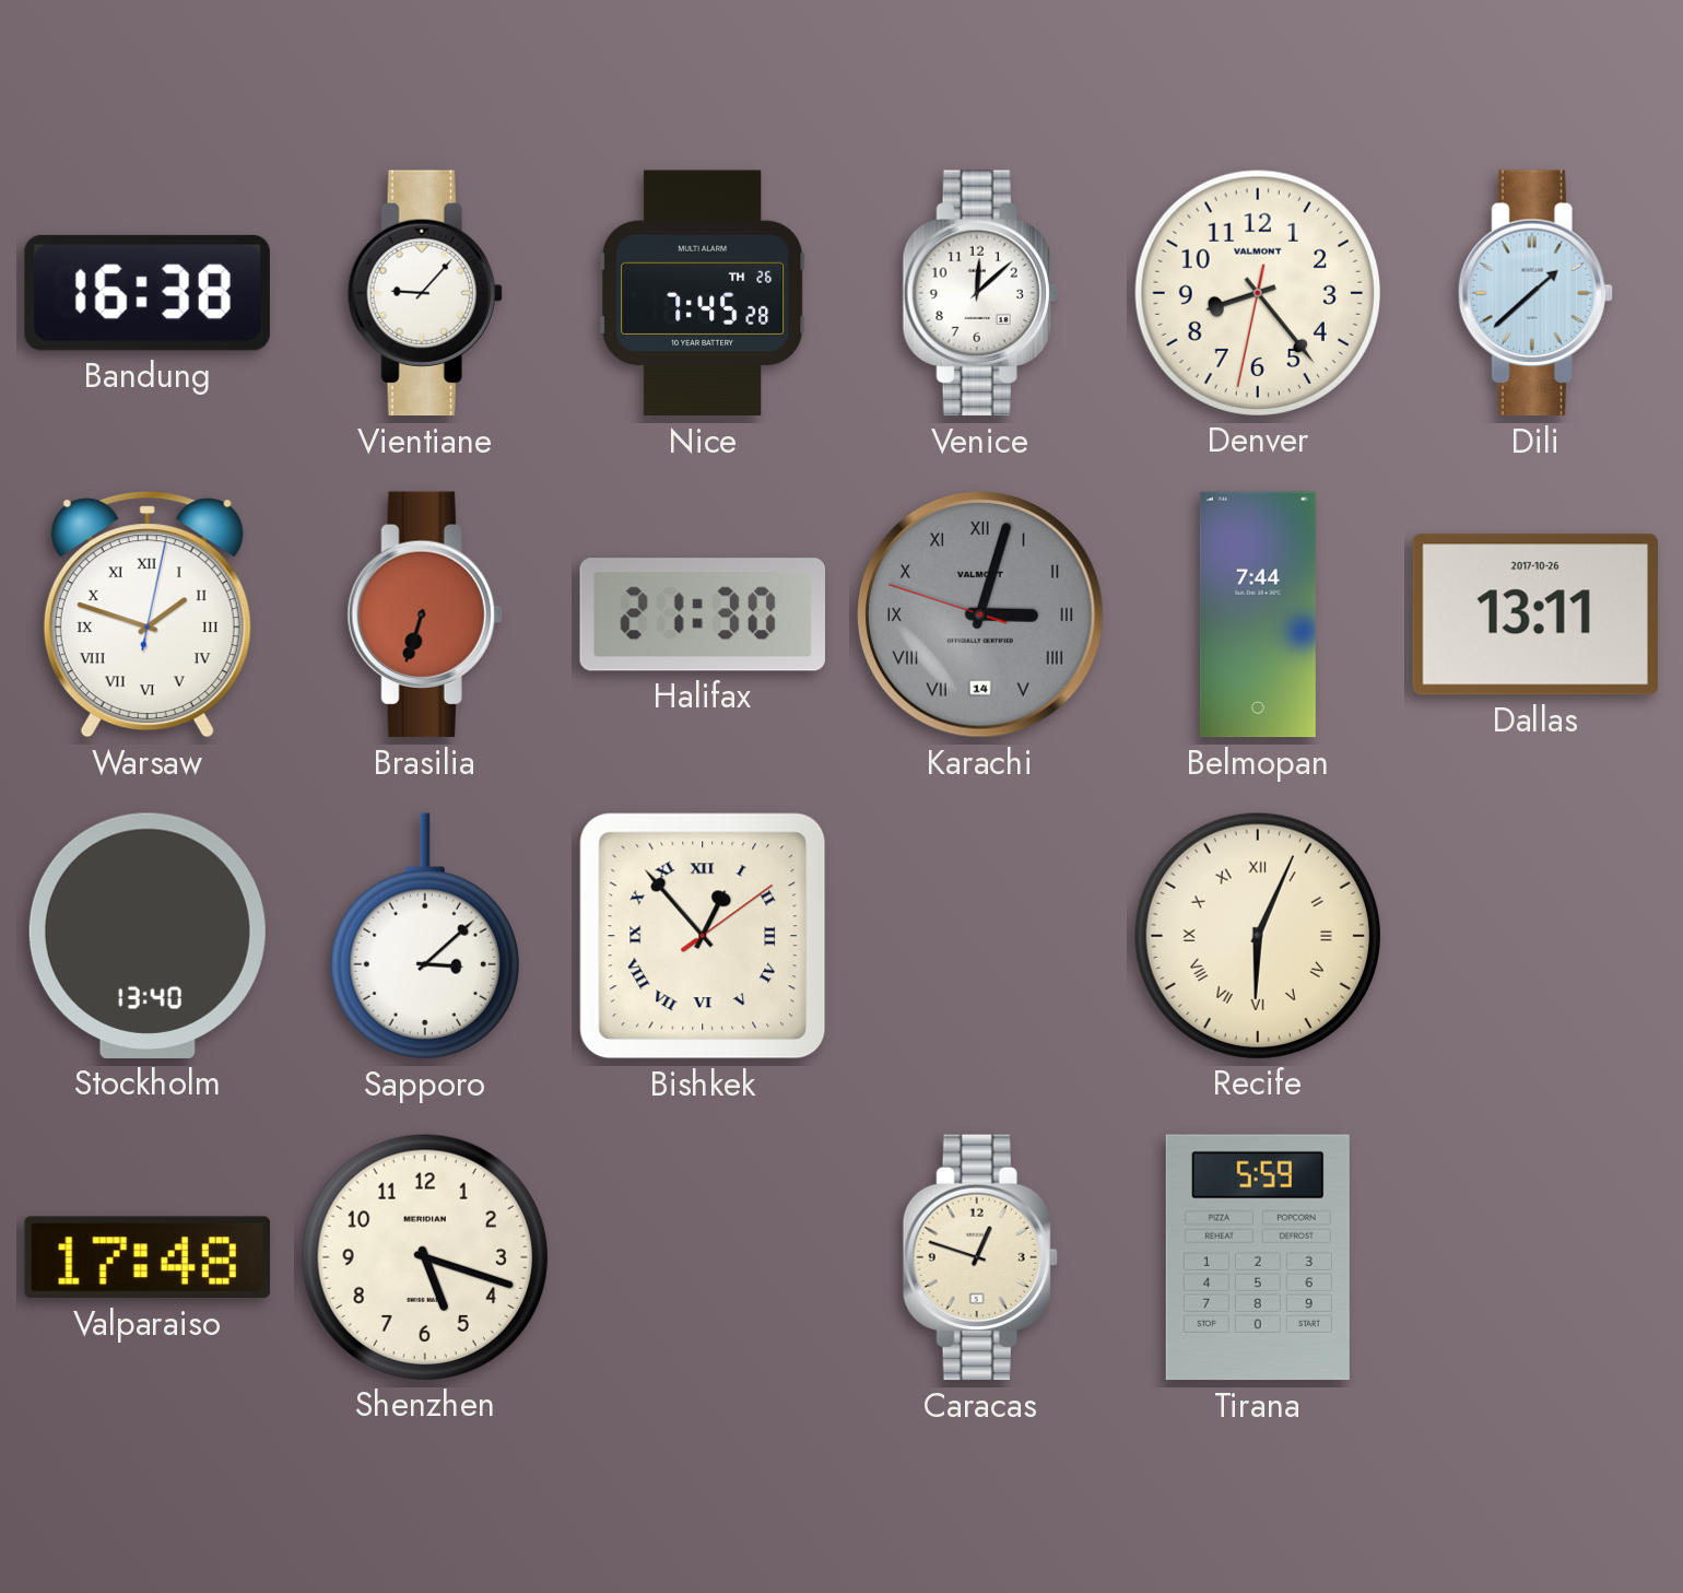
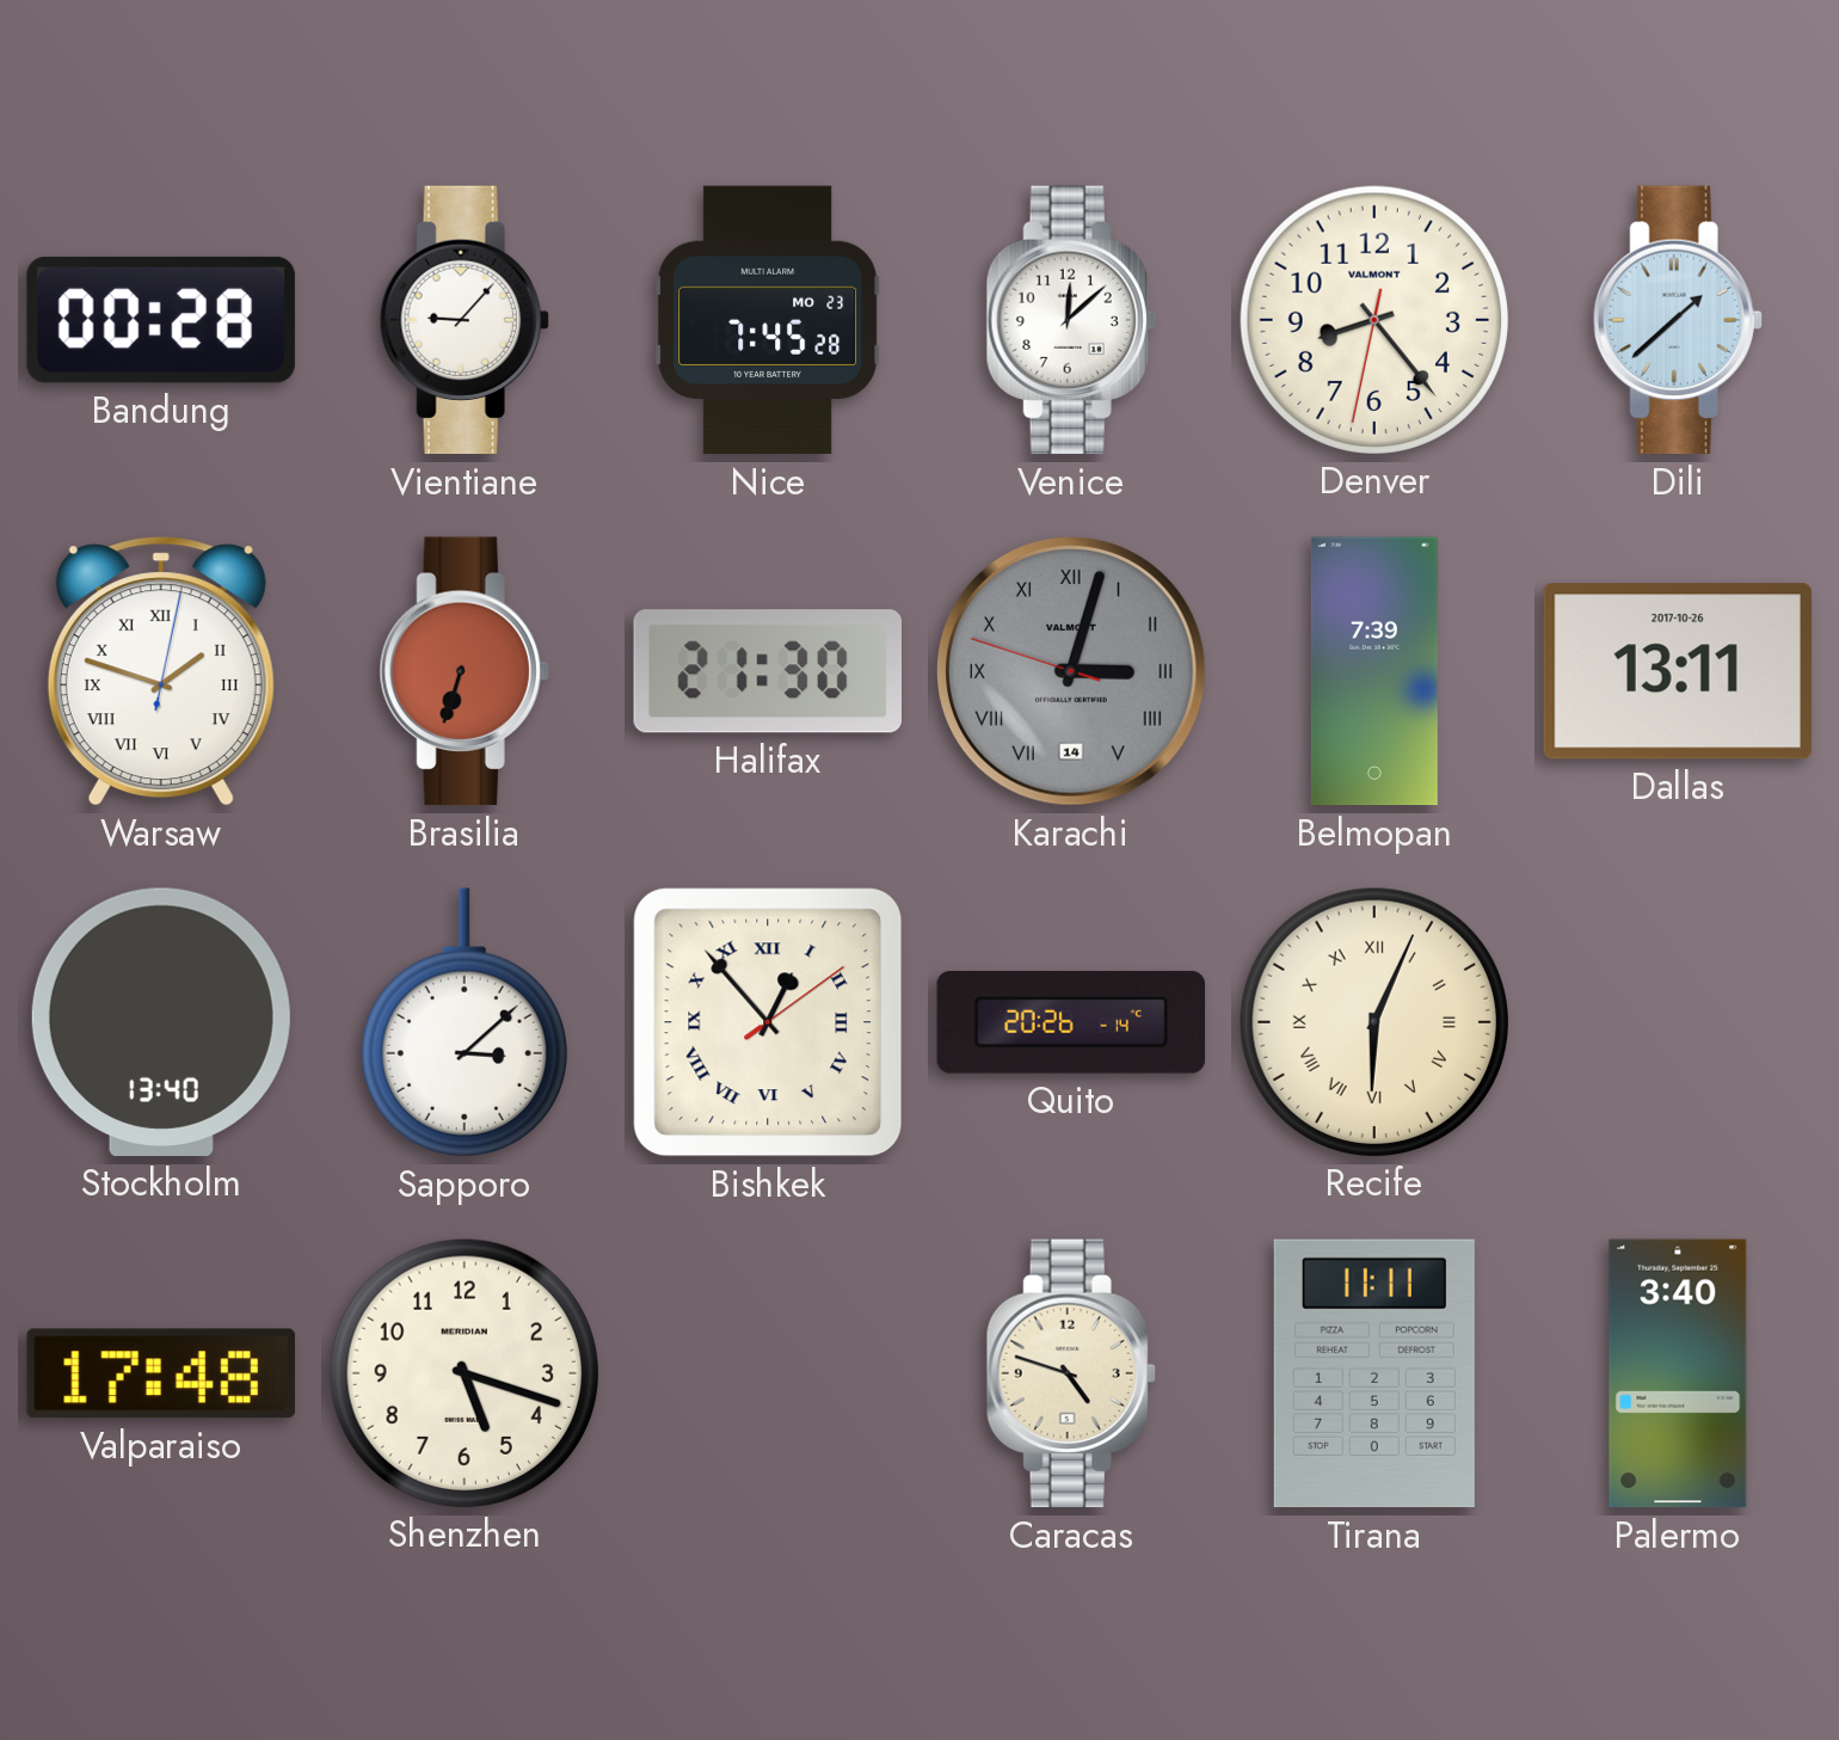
Bandung: 16:38 -> 00:28 (161, 320)
Nice date: TH 26 -> MO 23 (768, 320)
Belmopan: 7:44 -> 7:39 (1374, 671)
Quito: none -> 20:26 (1071, 1022)
Caracas: 12:48 -> 4:48 (1071, 1373)
Tirana: 5:59 -> 11:11 (1374, 1373)
Palermo: none -> 3:40 (1678, 1373)
